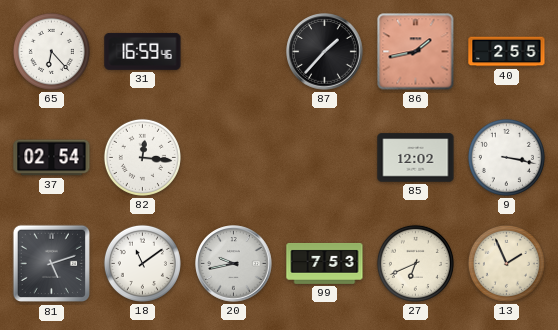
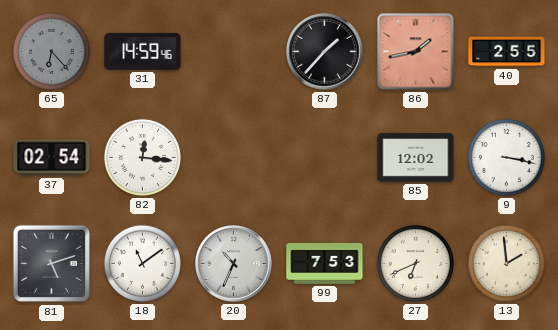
65 dial: white -> grey (51, 51)
31: 16:59 -> 14:59 (143, 51)
20: 9:43 -> 10:34 (234, 264)
13: 1:56 -> 1:59 (506, 263)
